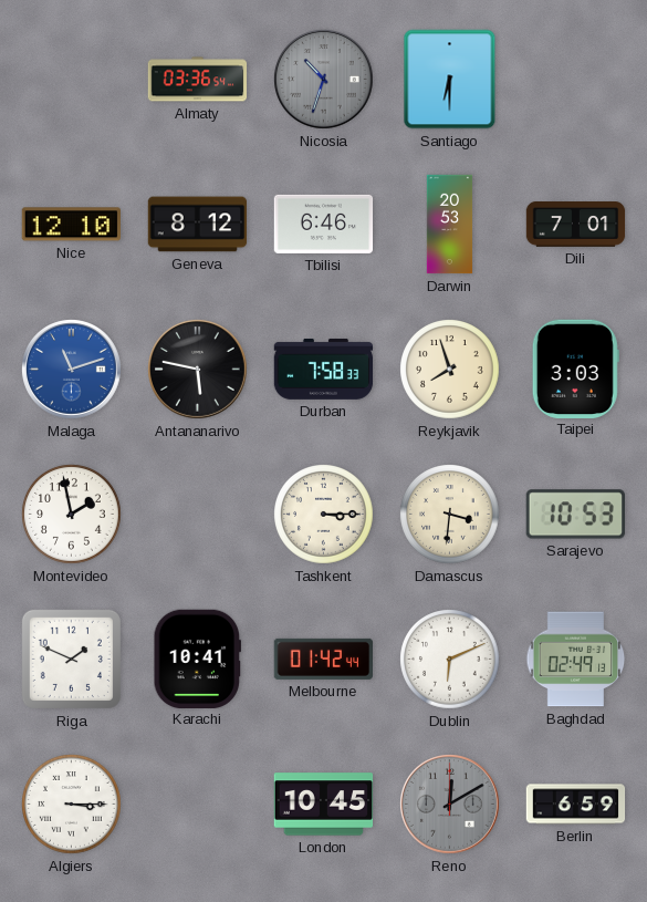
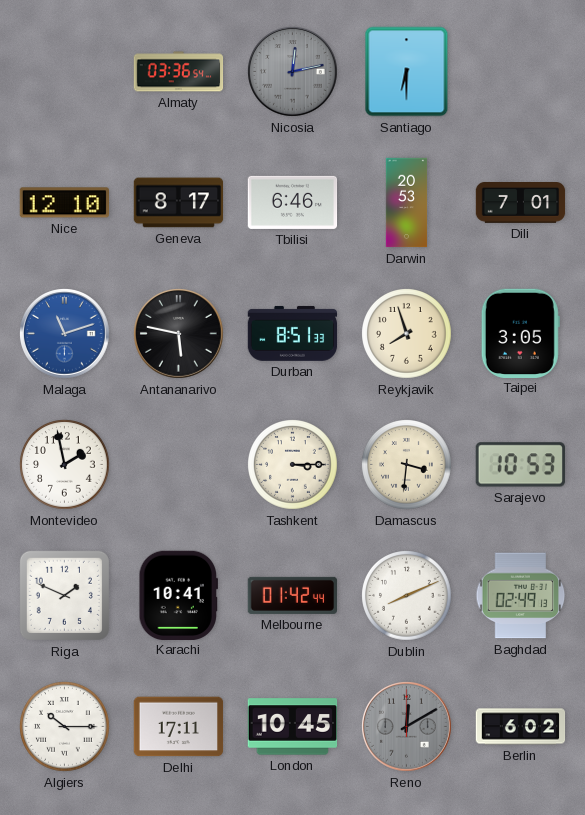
Nicosia: 10:33 -> 12:13 (293, 72)
Geneva: 8:12 -> 8:17 (179, 203)
Durban: 7:58 -> 8:51 (293, 333)
Taipei: 3:03 -> 3:05 (520, 333)
Dublin: 6:11 -> 8:11 (407, 596)
Algiers: 3:15 -> 10:15 (65, 727)
Delhi: none -> 17:11 (179, 727)
Berlin: 6:59 -> 6:02 (521, 727)
